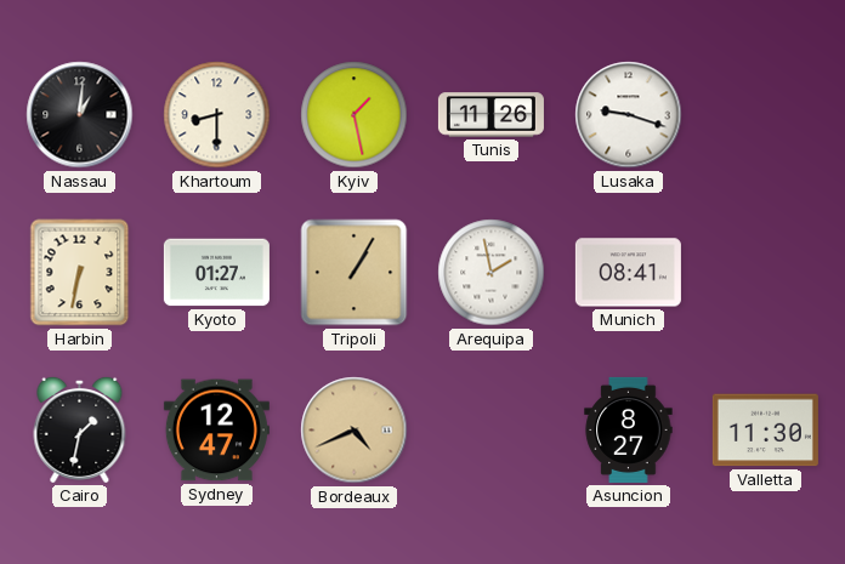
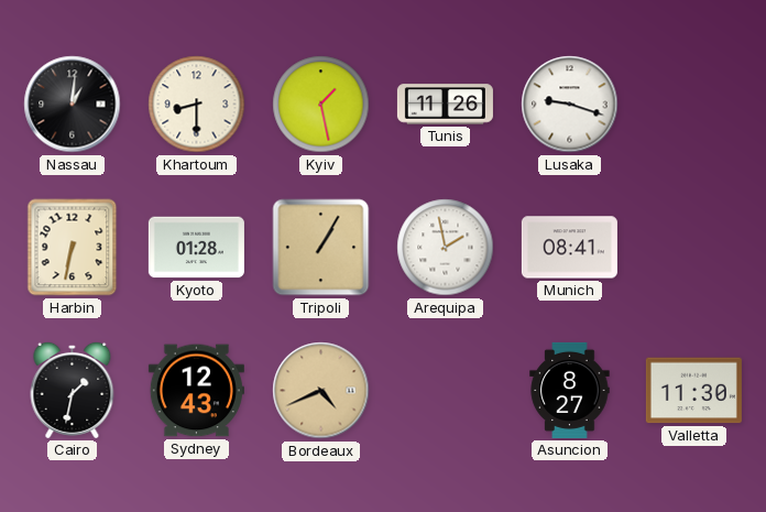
Kyoto: 01:27 -> 01:28 (196, 248)
Sydney: 12:47 -> 12:43 (196, 391)
